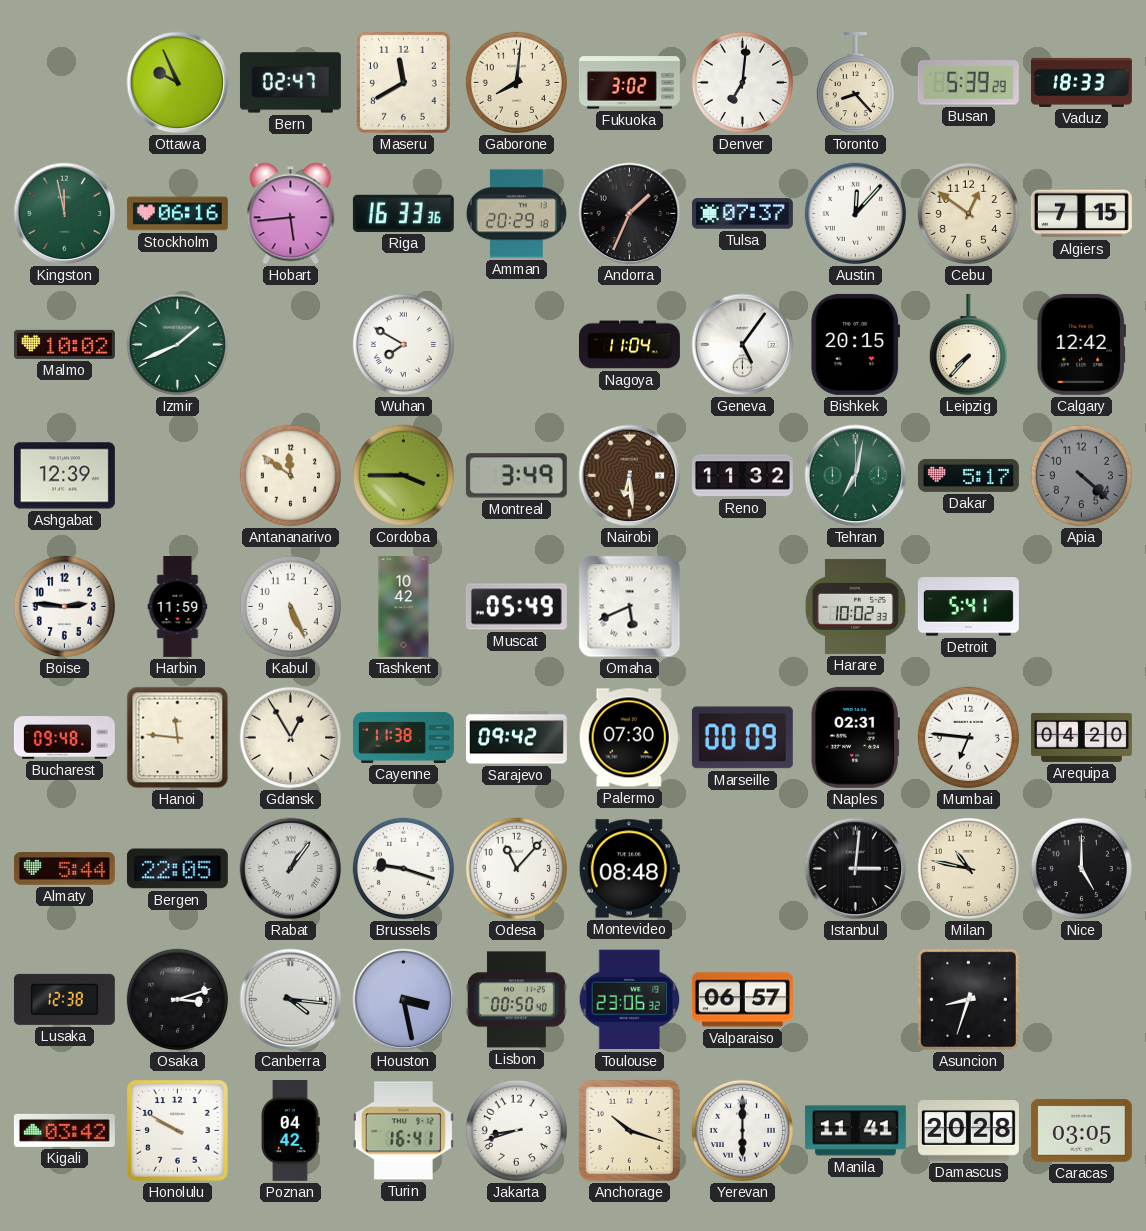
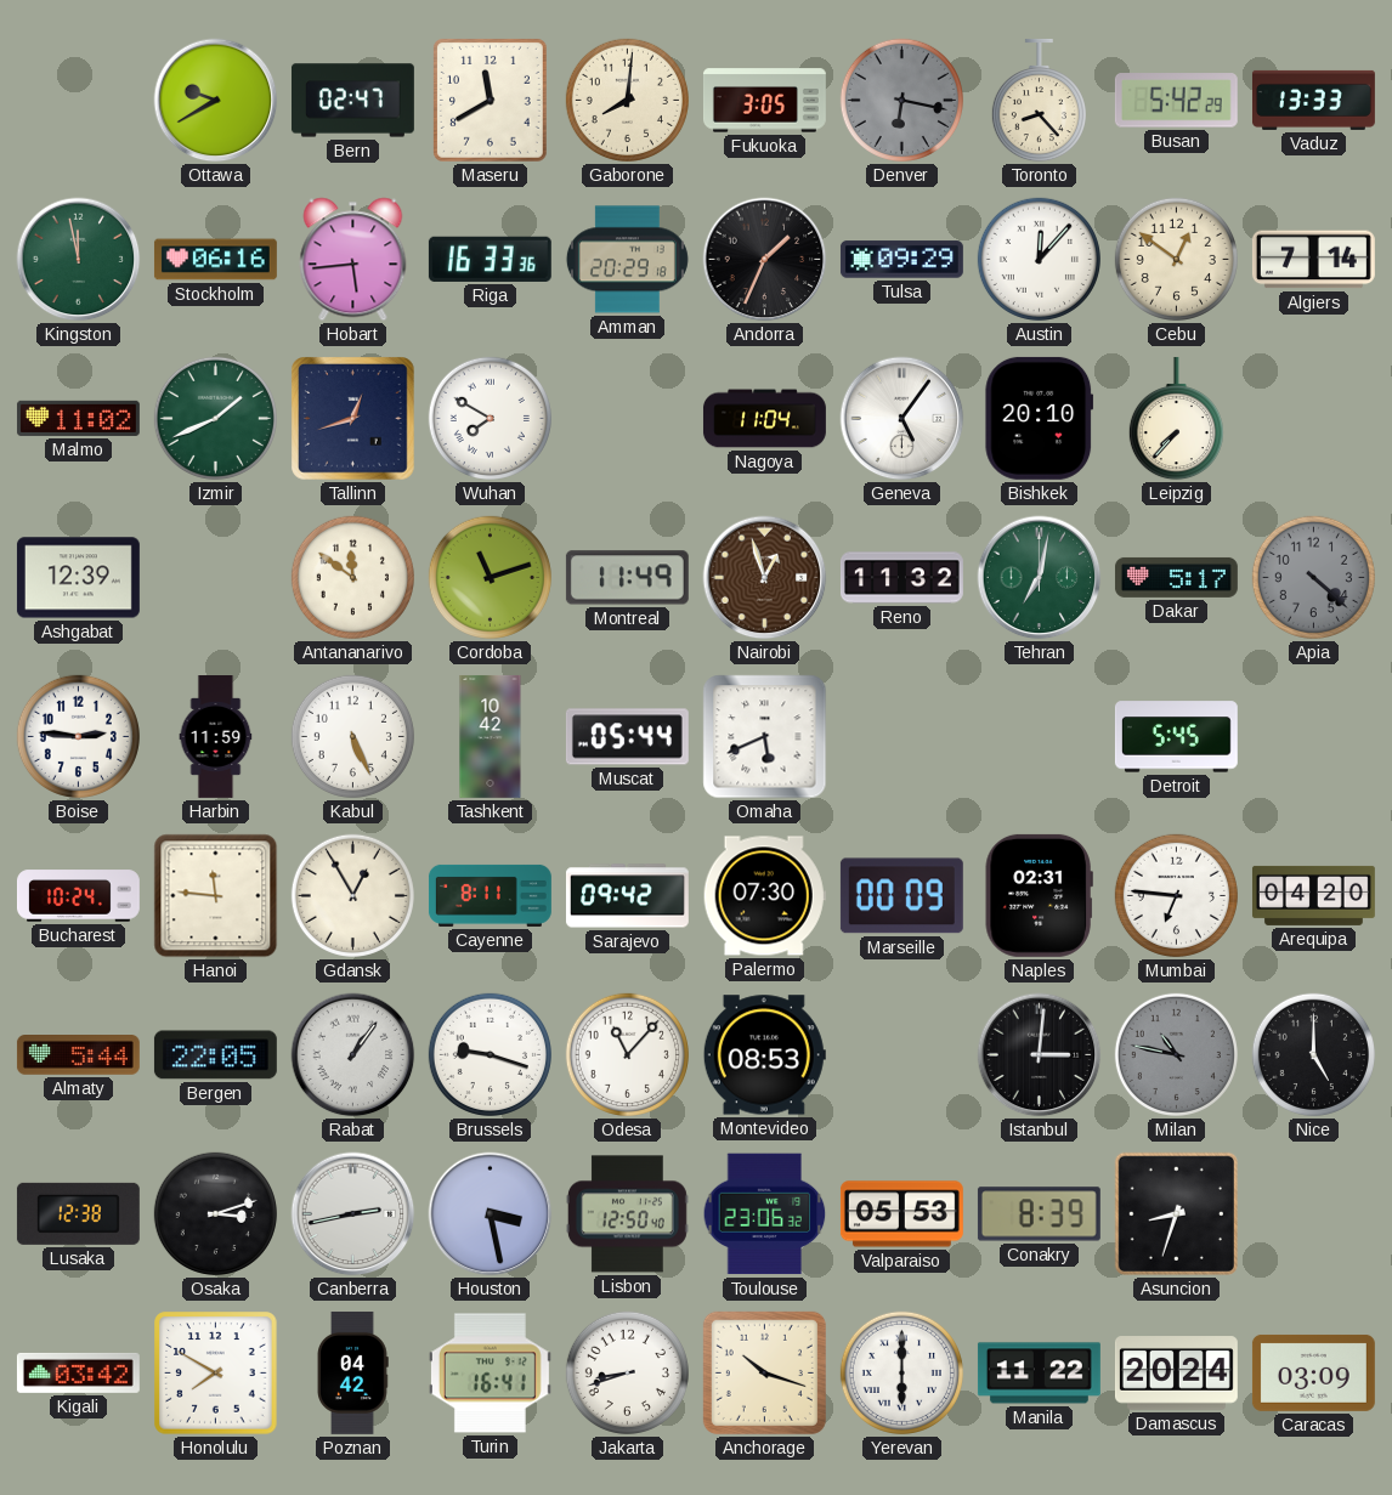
Ottawa: 9:56 -> 9:40 (216, 101)
Fukuoka: 3:02 -> 3:05 (764, 101)
Denver: 7:01 -> 6:17 (901, 100)
Denver dial: white -> grey (901, 100)
Busan: 5:39 -> 5:42 (1176, 101)
Vaduz: 18:33 -> 13:33 (1313, 100)
Tulsa: 07:37 -> 09:29 (901, 260)
Algiers: 7:15 -> 7:14 (1313, 260)
Malmo: 10:02 -> 11:02 (78, 418)
Tallinn: none -> 12:42 (353, 419)
Bishkek: 20:15 -> 20:10 (1040, 418)
Calgary: 12:42 -> none (1081, 344)
Cordoba: 3:45 -> 11:12 (490, 577)
Montreal: 3:49 -> 11:49 (627, 578)
Nairobi: 6:29 -> 12:57 (765, 578)
Muscat: 05:49 -> 05:44 (627, 737)
Harare: 10:02 -> none (855, 606)
Detroit: 5:41 -> 5:45 (1176, 737)
Bucharest: 09:48 -> 10:24 (78, 896)
Cayenne: 11:38 -> 8:11 (490, 895)
Montevideo: 08:48 -> 08:53 (764, 1055)
Milan dial: cream -> grey (1176, 1054)
Canberra: 4:16 -> 2:43 (353, 1214)
Lisbon: 00:50 -> 12:50 (627, 1214)
Valparaiso: 06:57 -> 05:53 (901, 1214)
Conakry: none -> 8:39 (1039, 1214)
Honolulu: 9:50 -> 7:50 (216, 1374)
Manila: 11:41 -> 11:22 (1039, 1374)
Damascus: 20:28 -> 20:24 (1176, 1374)
Caracas: 03:05 -> 03:09 (1313, 1372)
